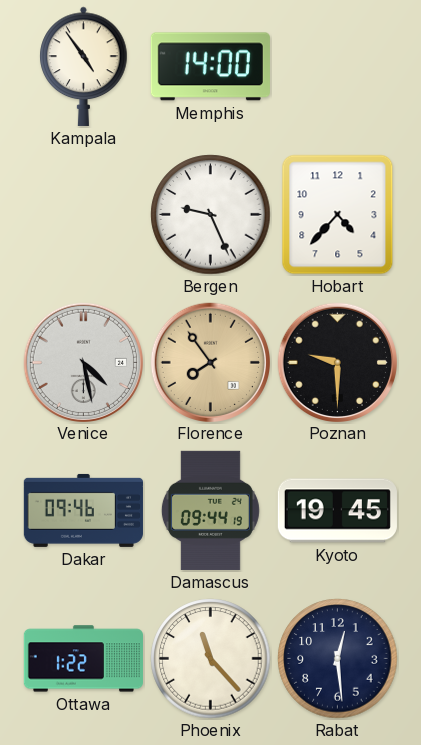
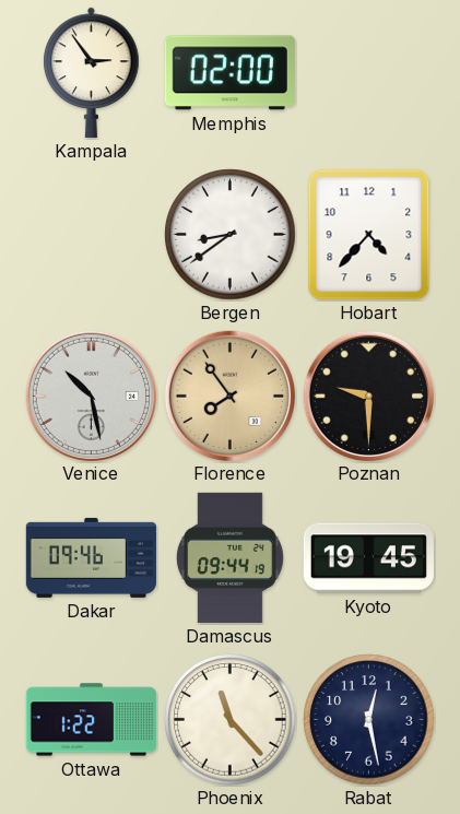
Kampala: 4:54 -> 2:54 (92, 72)
Memphis: 14:00 -> 02:00 (229, 73)
Bergen: 9:26 -> 8:39 (231, 235)
Venice: 4:28 -> 10:28 (91, 396)
Rabat: 12:29 -> 12:28 (369, 720)
